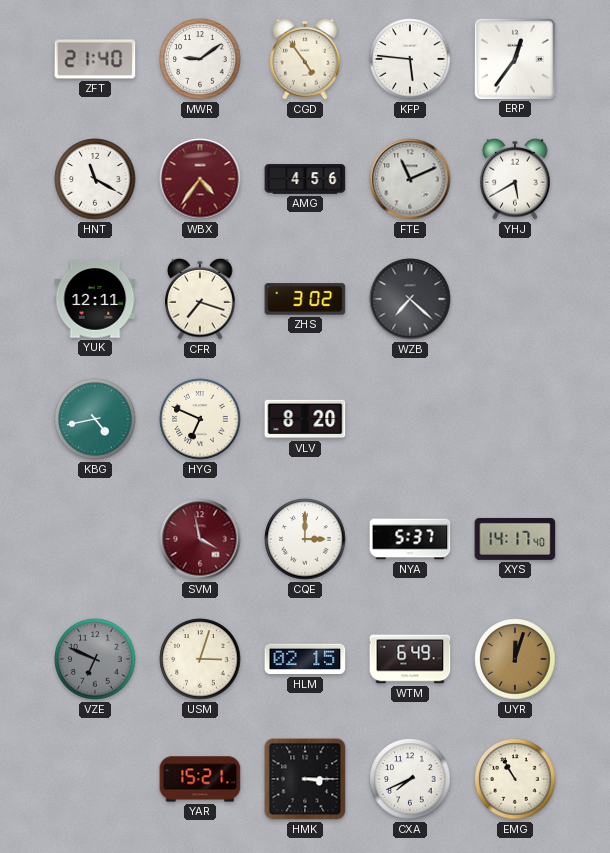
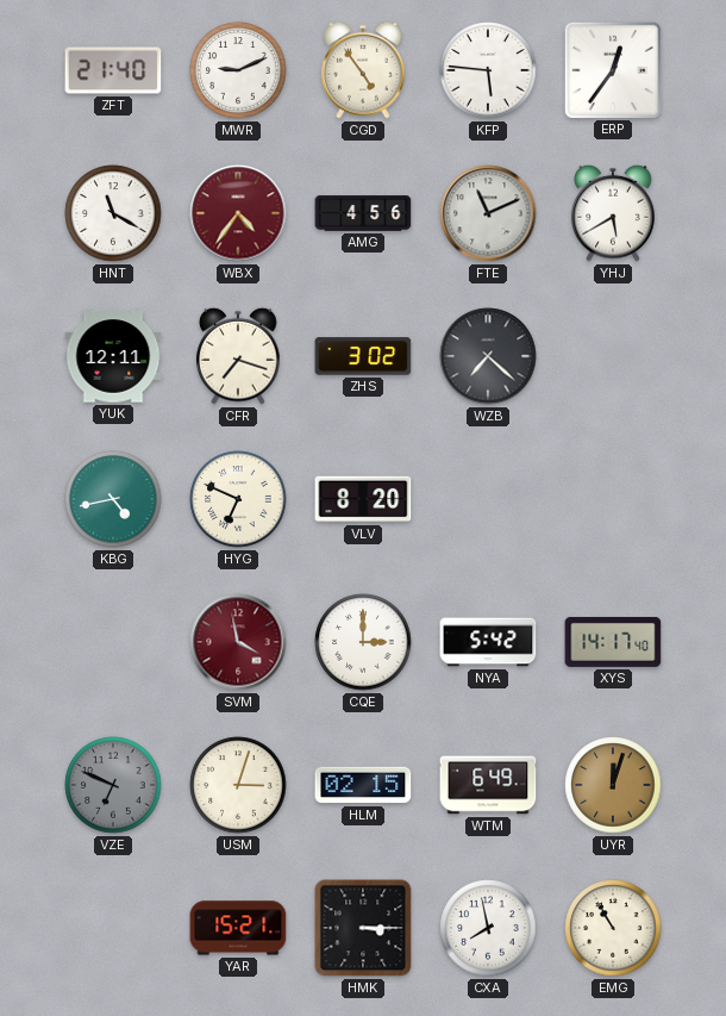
MWR: 9:09 -> 9:11 (238, 70)
NYA: 5:37 -> 5:42 (488, 642)
CXA: 7:41 -> 7:58 (488, 928)
